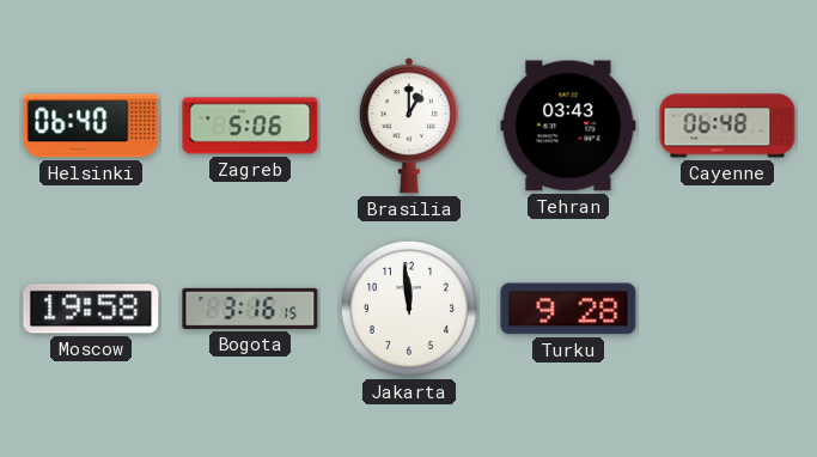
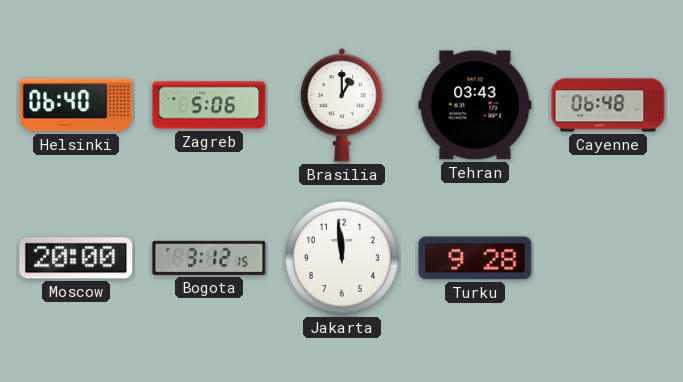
Moscow: 19:58 -> 20:00 (76, 258)
Bogota: 3:16 -> 3:12 (209, 258)
